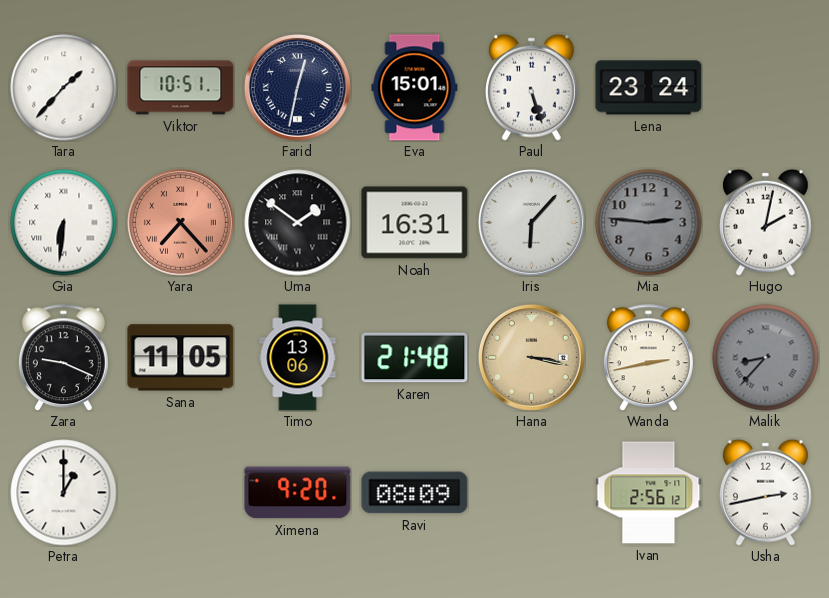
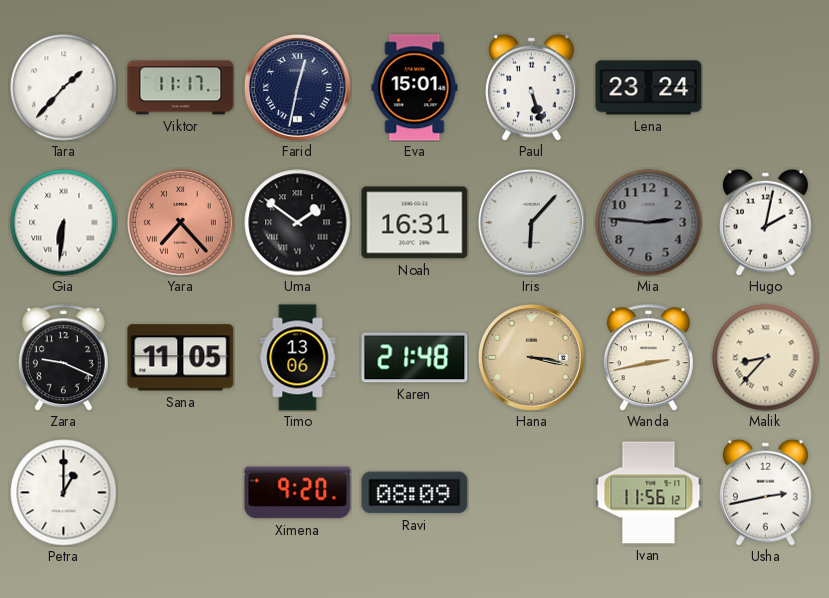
Viktor: 10:51 -> 11:17 (181, 88)
Malik dial: grey -> cream (766, 358)
Ivan: 2:56 -> 11:56 (649, 493)
